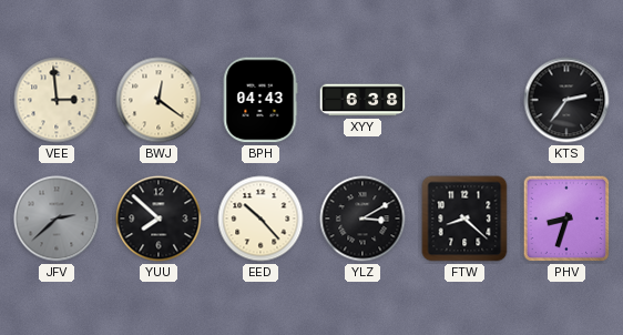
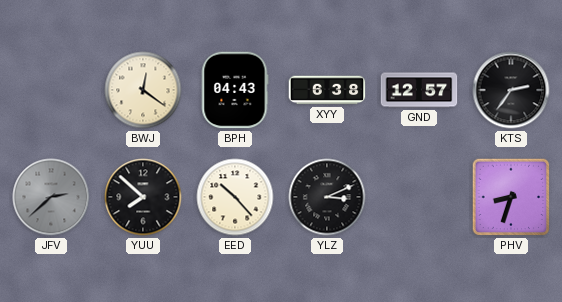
VEE: 2:59 -> none (57, 100)
GND: none -> 12:57 (419, 90)
YLZ: 3:10 -> 3:11 (327, 197)
FTW: 8:22 -> none (464, 219)
